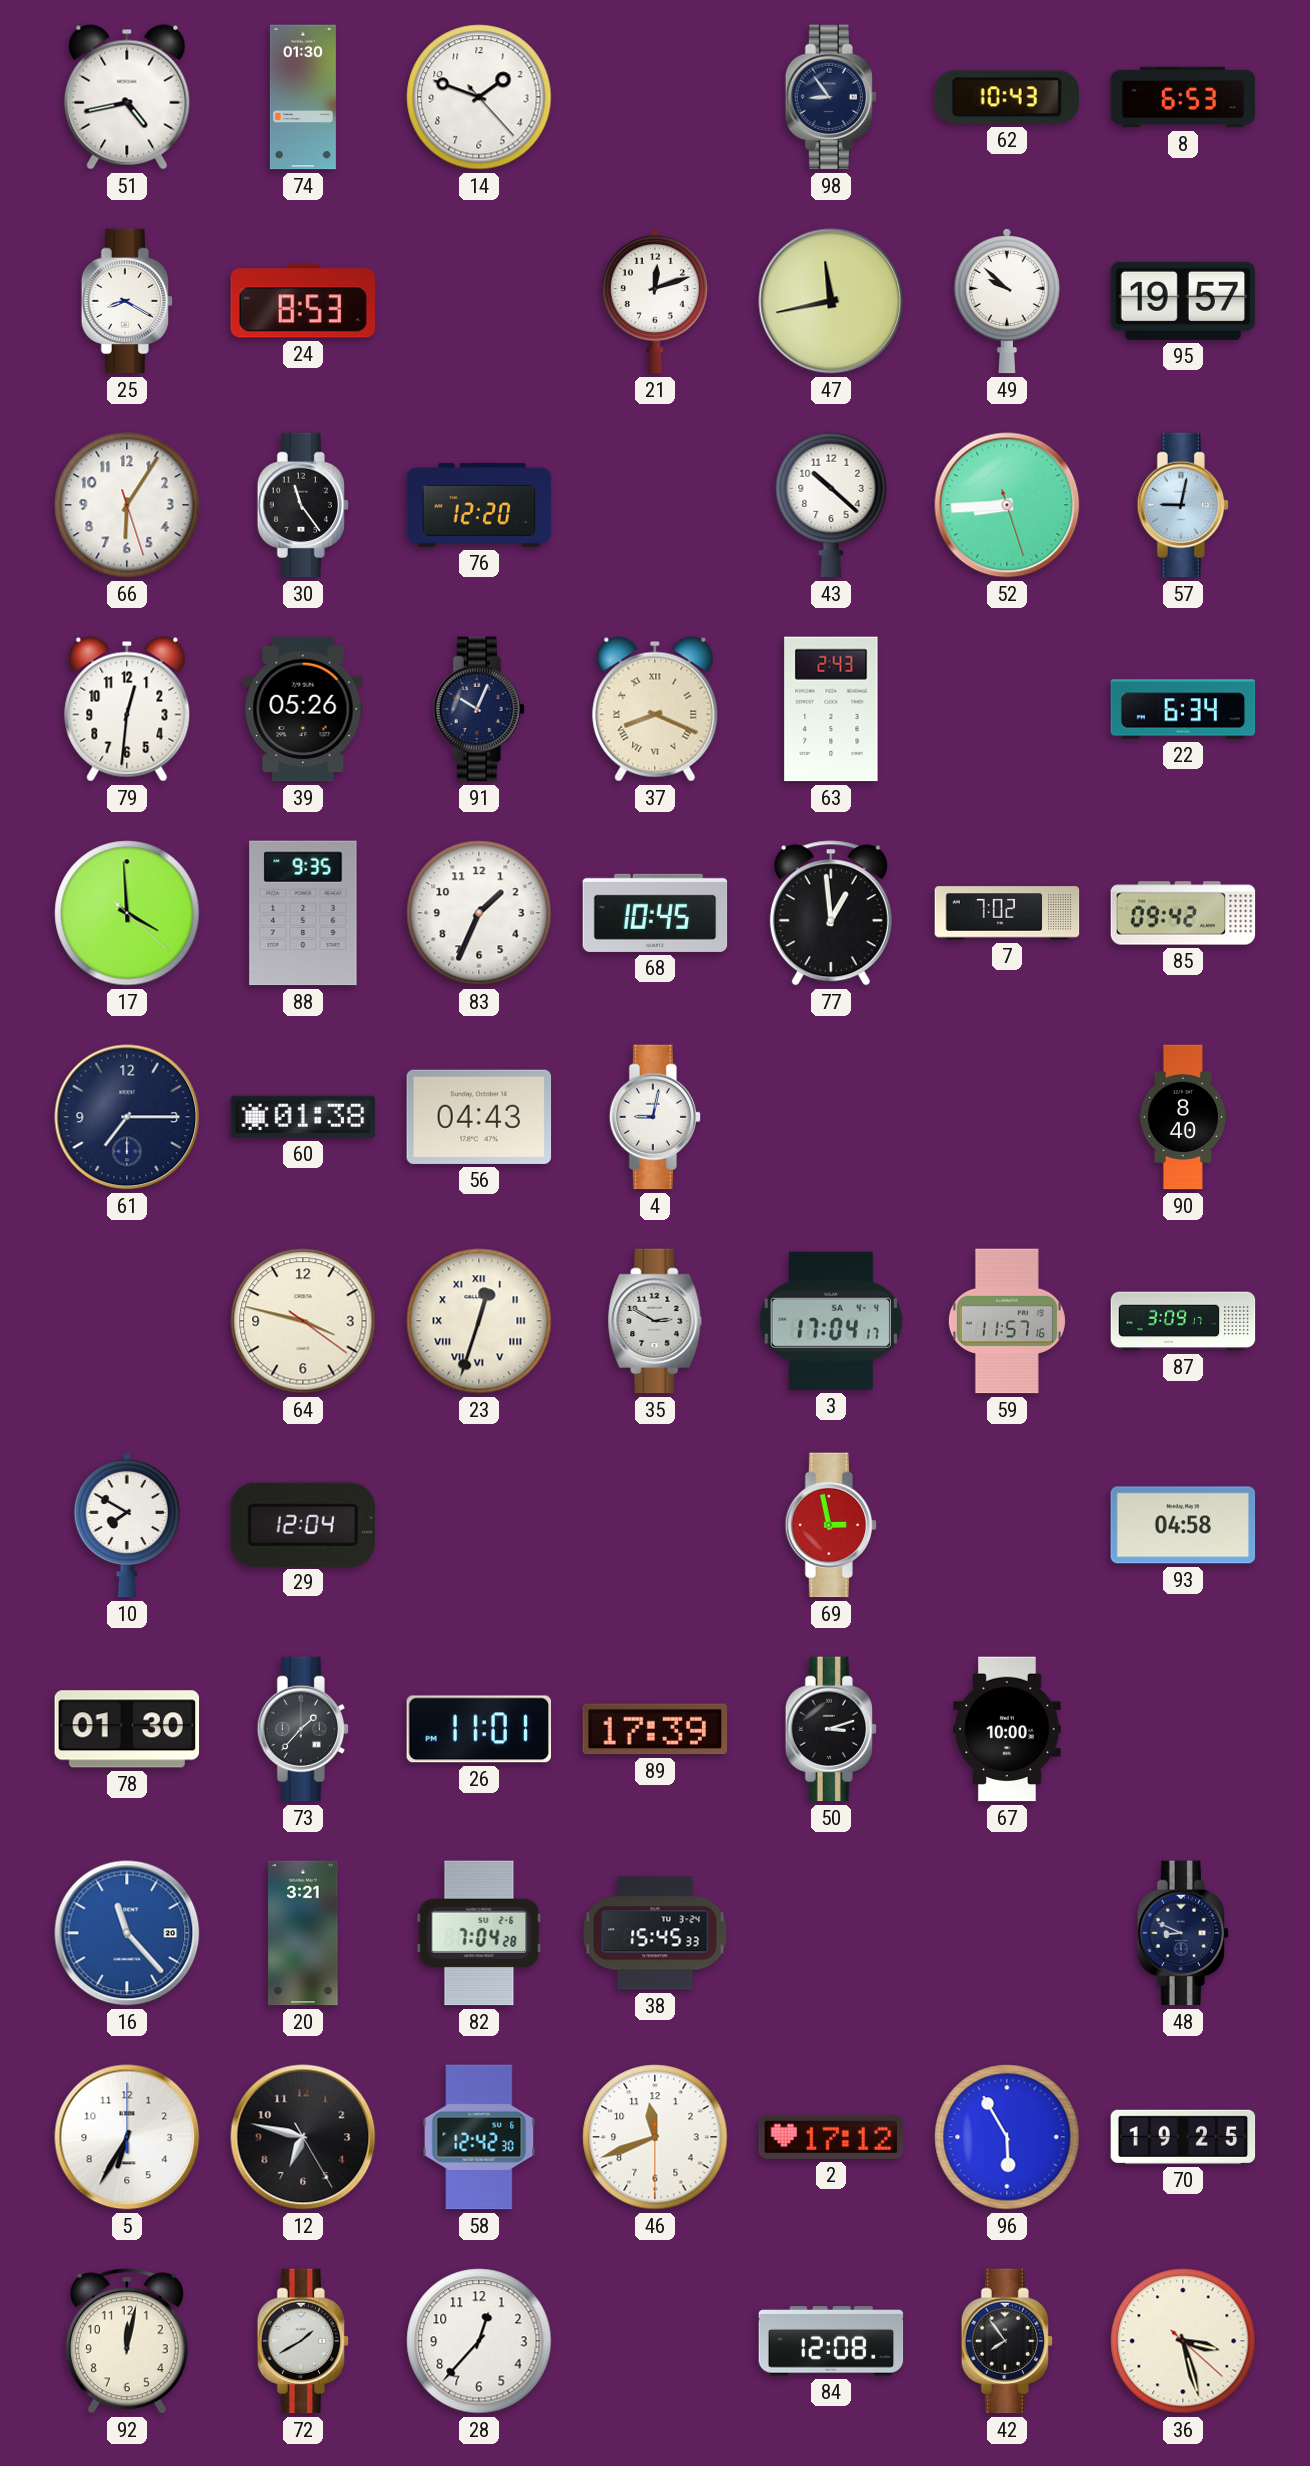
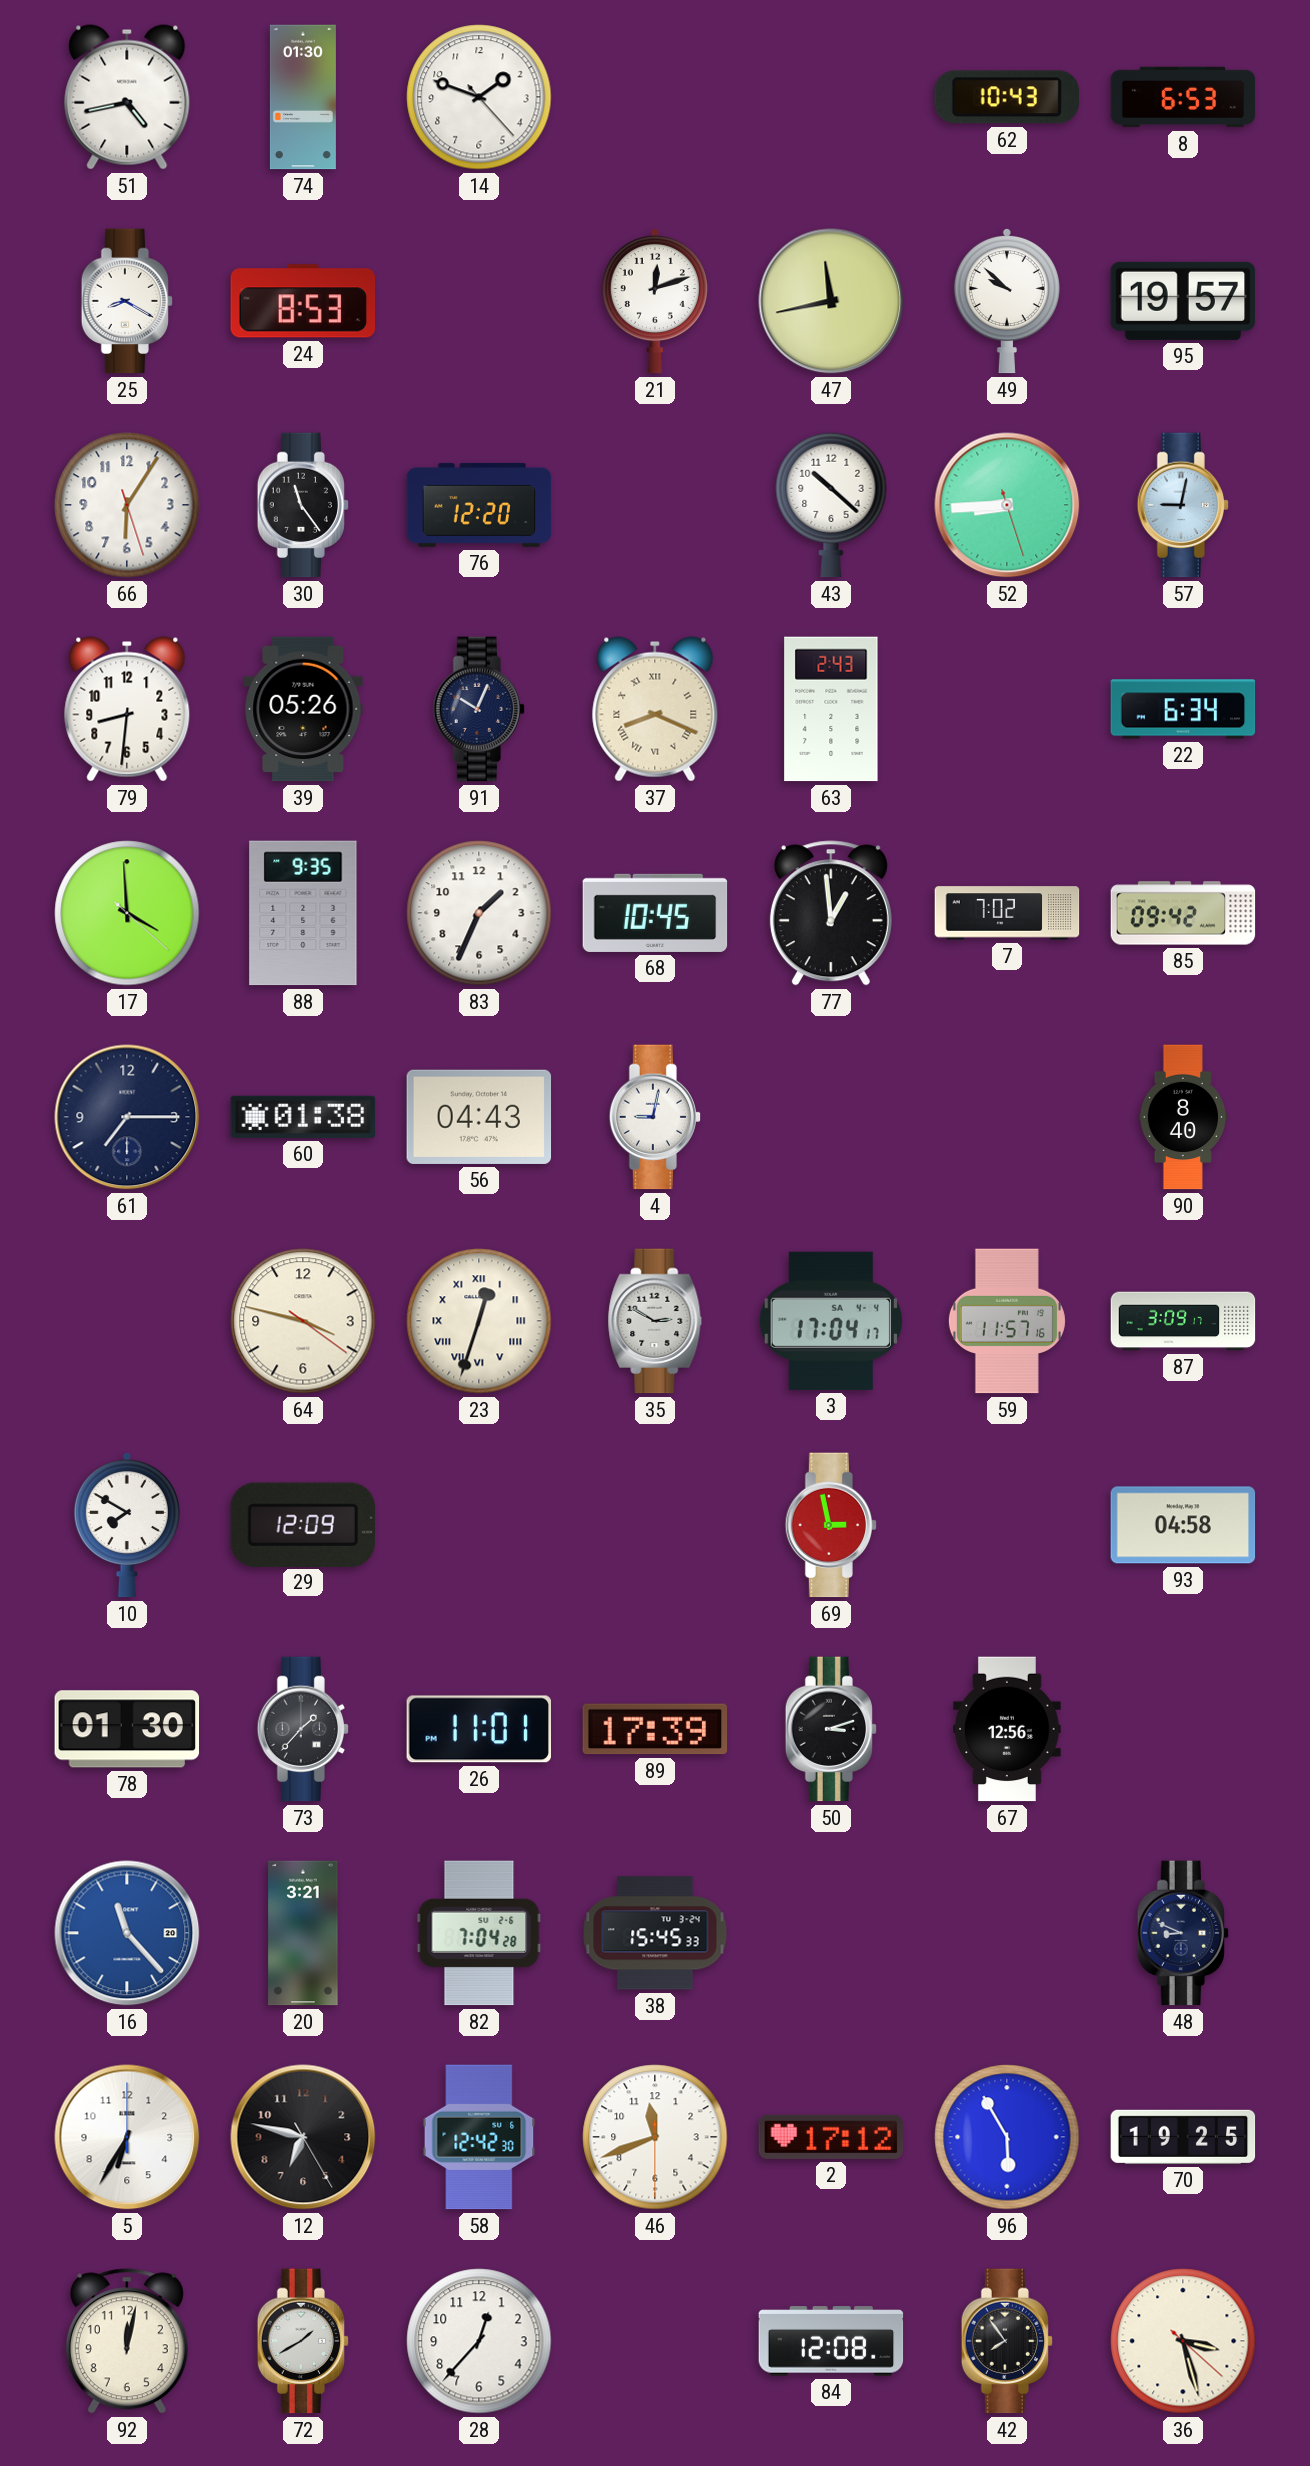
98: 8:54 -> none (831, 97)
79: 12:31 -> 8:31 (127, 709)
29: 12:04 -> 12:09 (303, 1524)
67: 10:00 -> 12:56 (1007, 1729)
